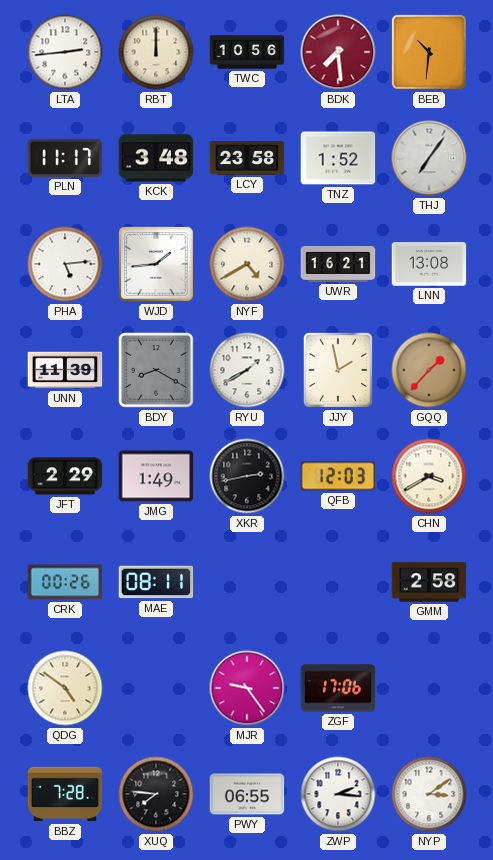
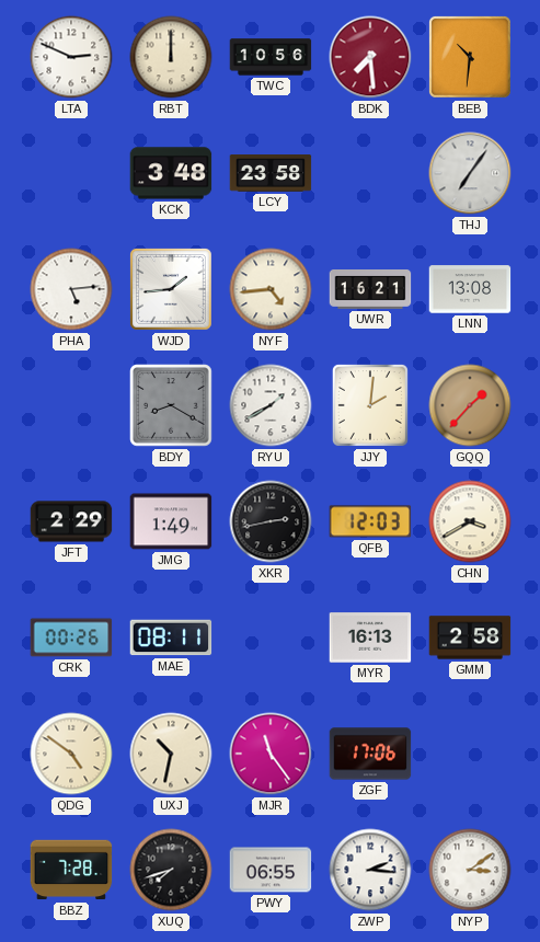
LTA: 2:44 -> 2:49 (71, 57)
PLN: 11:17 -> none (65, 158)
TNZ: 1:52 -> none (338, 158)
NYF: 4:40 -> 4:44 (271, 289)
UNN: 11:39 -> none (65, 370)
JJY: 1:58 -> 2:01 (370, 405)
MYR: none -> 16:13 (370, 637)
UXJ: none -> 10:32 (171, 754)
MJR: 9:24 -> 11:24 (271, 754)
XUQ: 7:46 -> 7:42 (171, 870)
